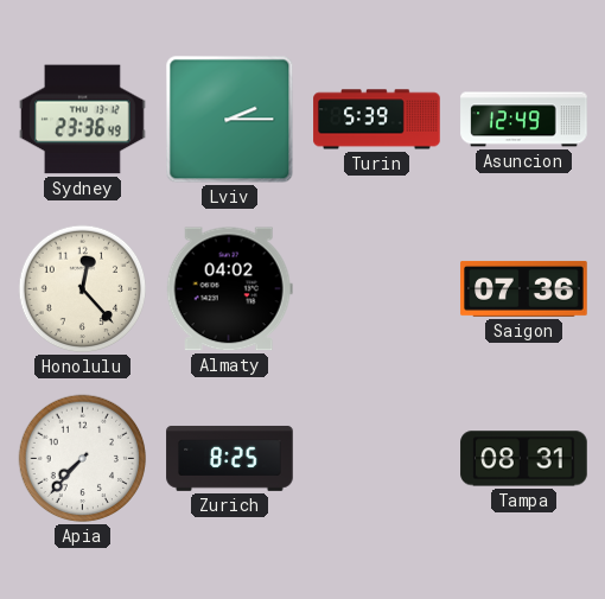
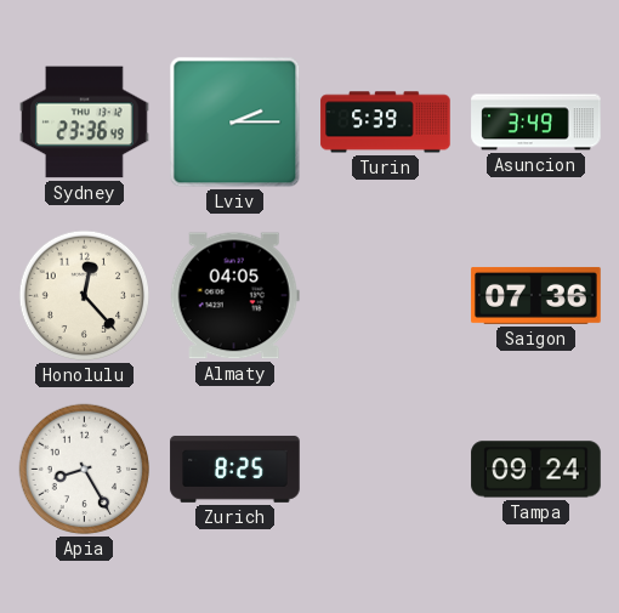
Asuncion: 12:49 -> 3:49 (536, 123)
Almaty: 04:02 -> 04:05 (234, 296)
Apia: 7:37 -> 8:25 (85, 470)
Tampa: 08:31 -> 09:24 (536, 470)
